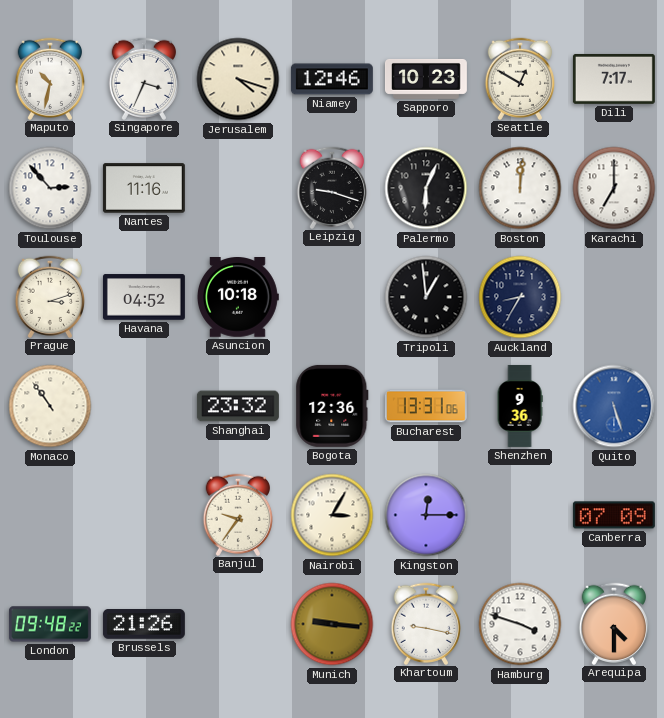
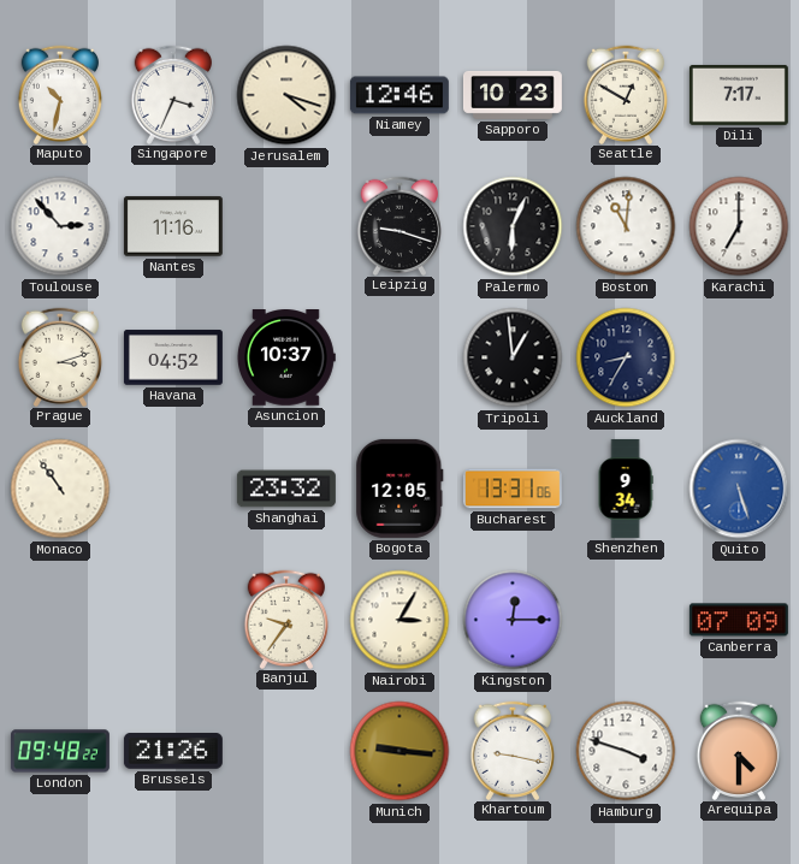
Boston: 12:01 -> 11:01 (626, 226)
Asuncion: 10:18 -> 10:37 (285, 357)
Bogota: 12:36 -> 12:05 (399, 489)
Shenzhen: 9:36 -> 9:34 (626, 489)
